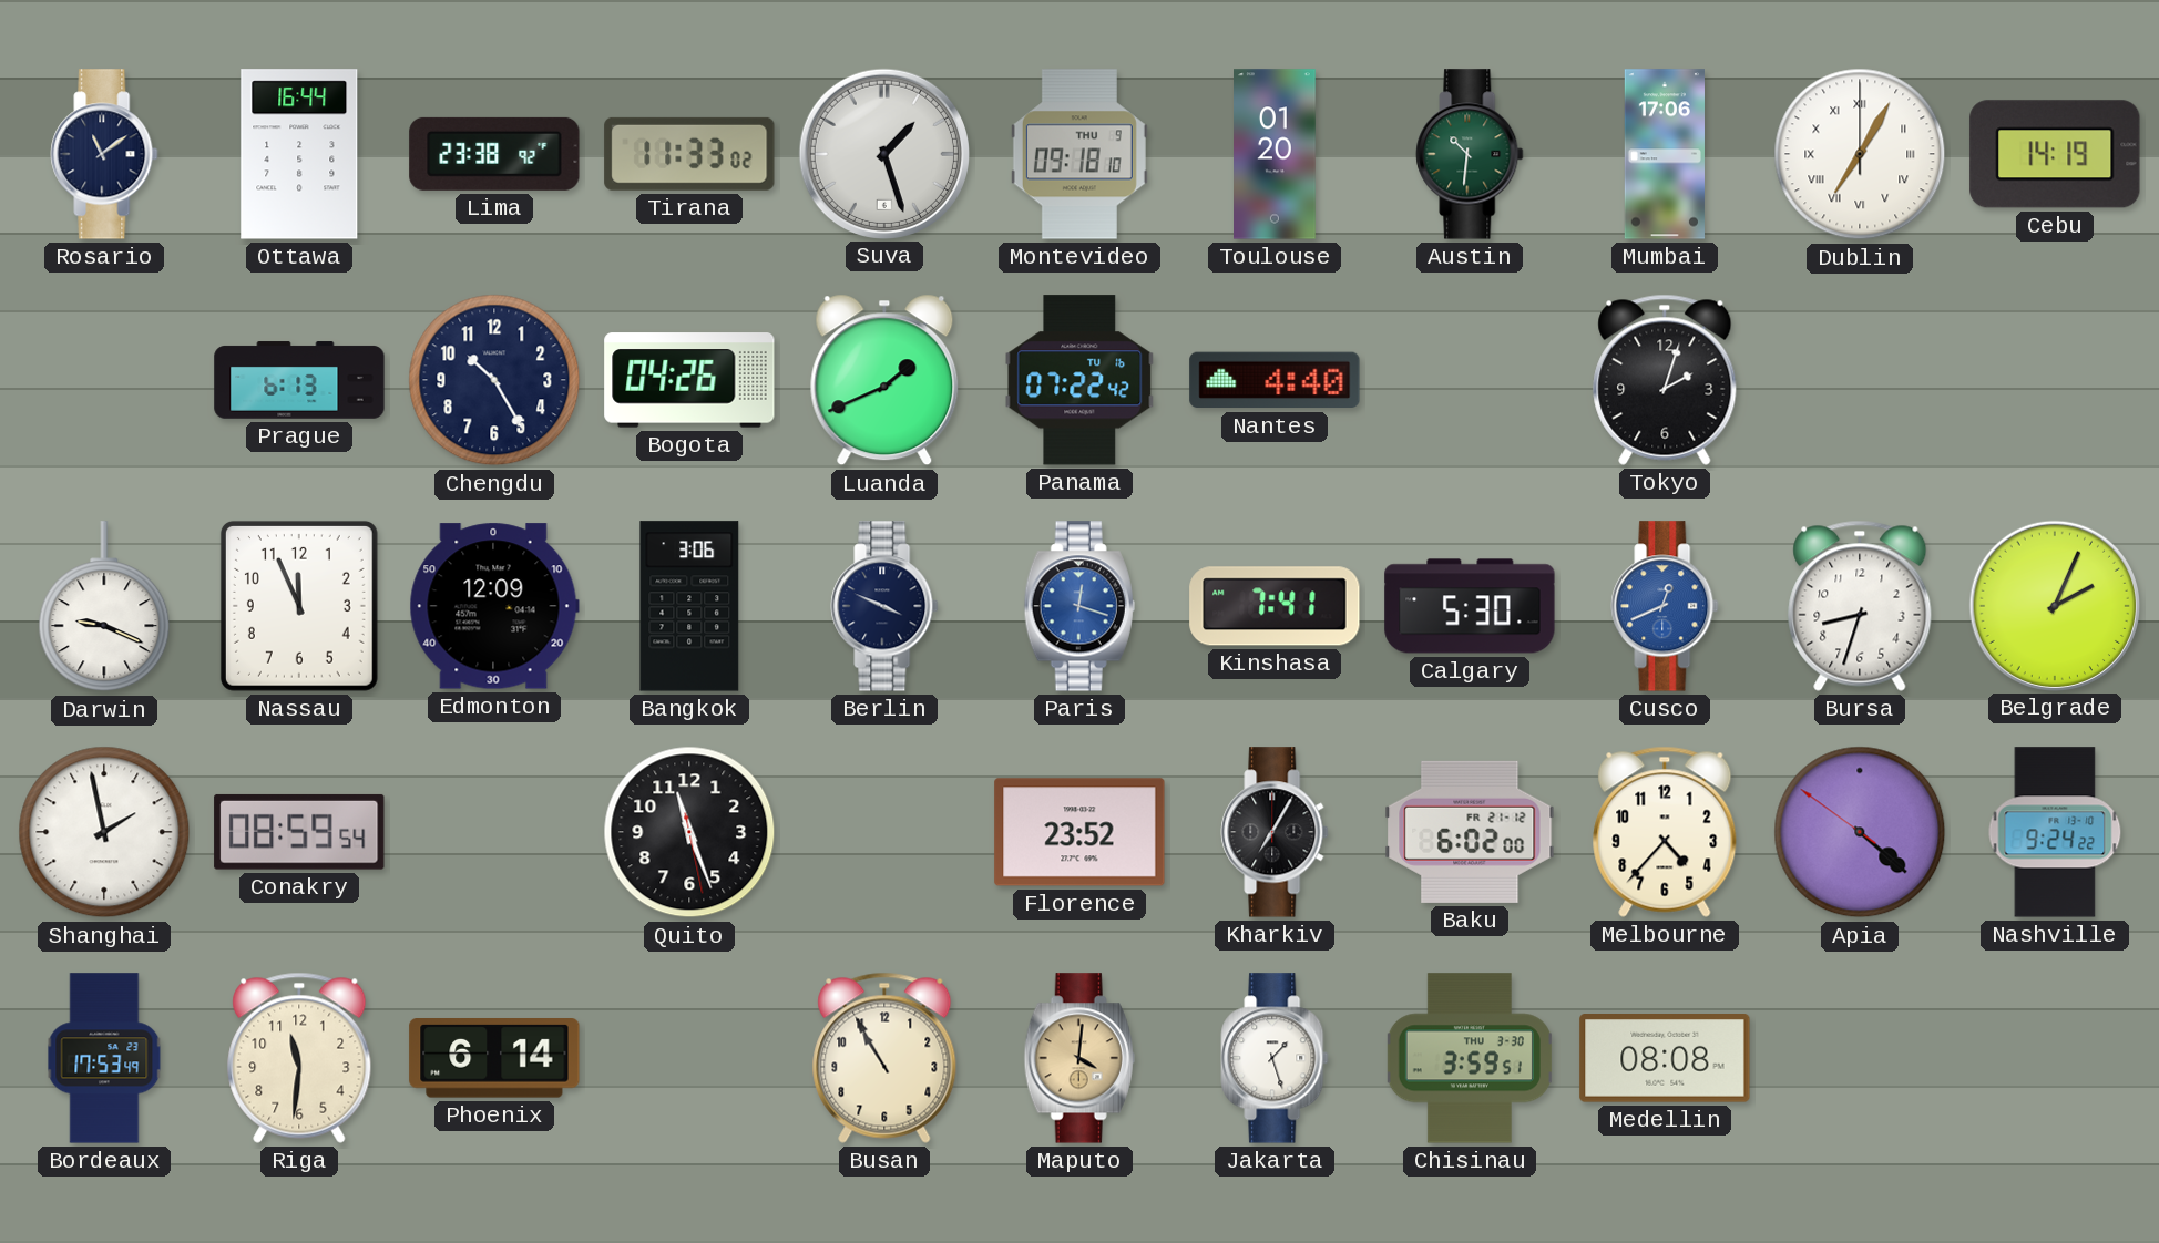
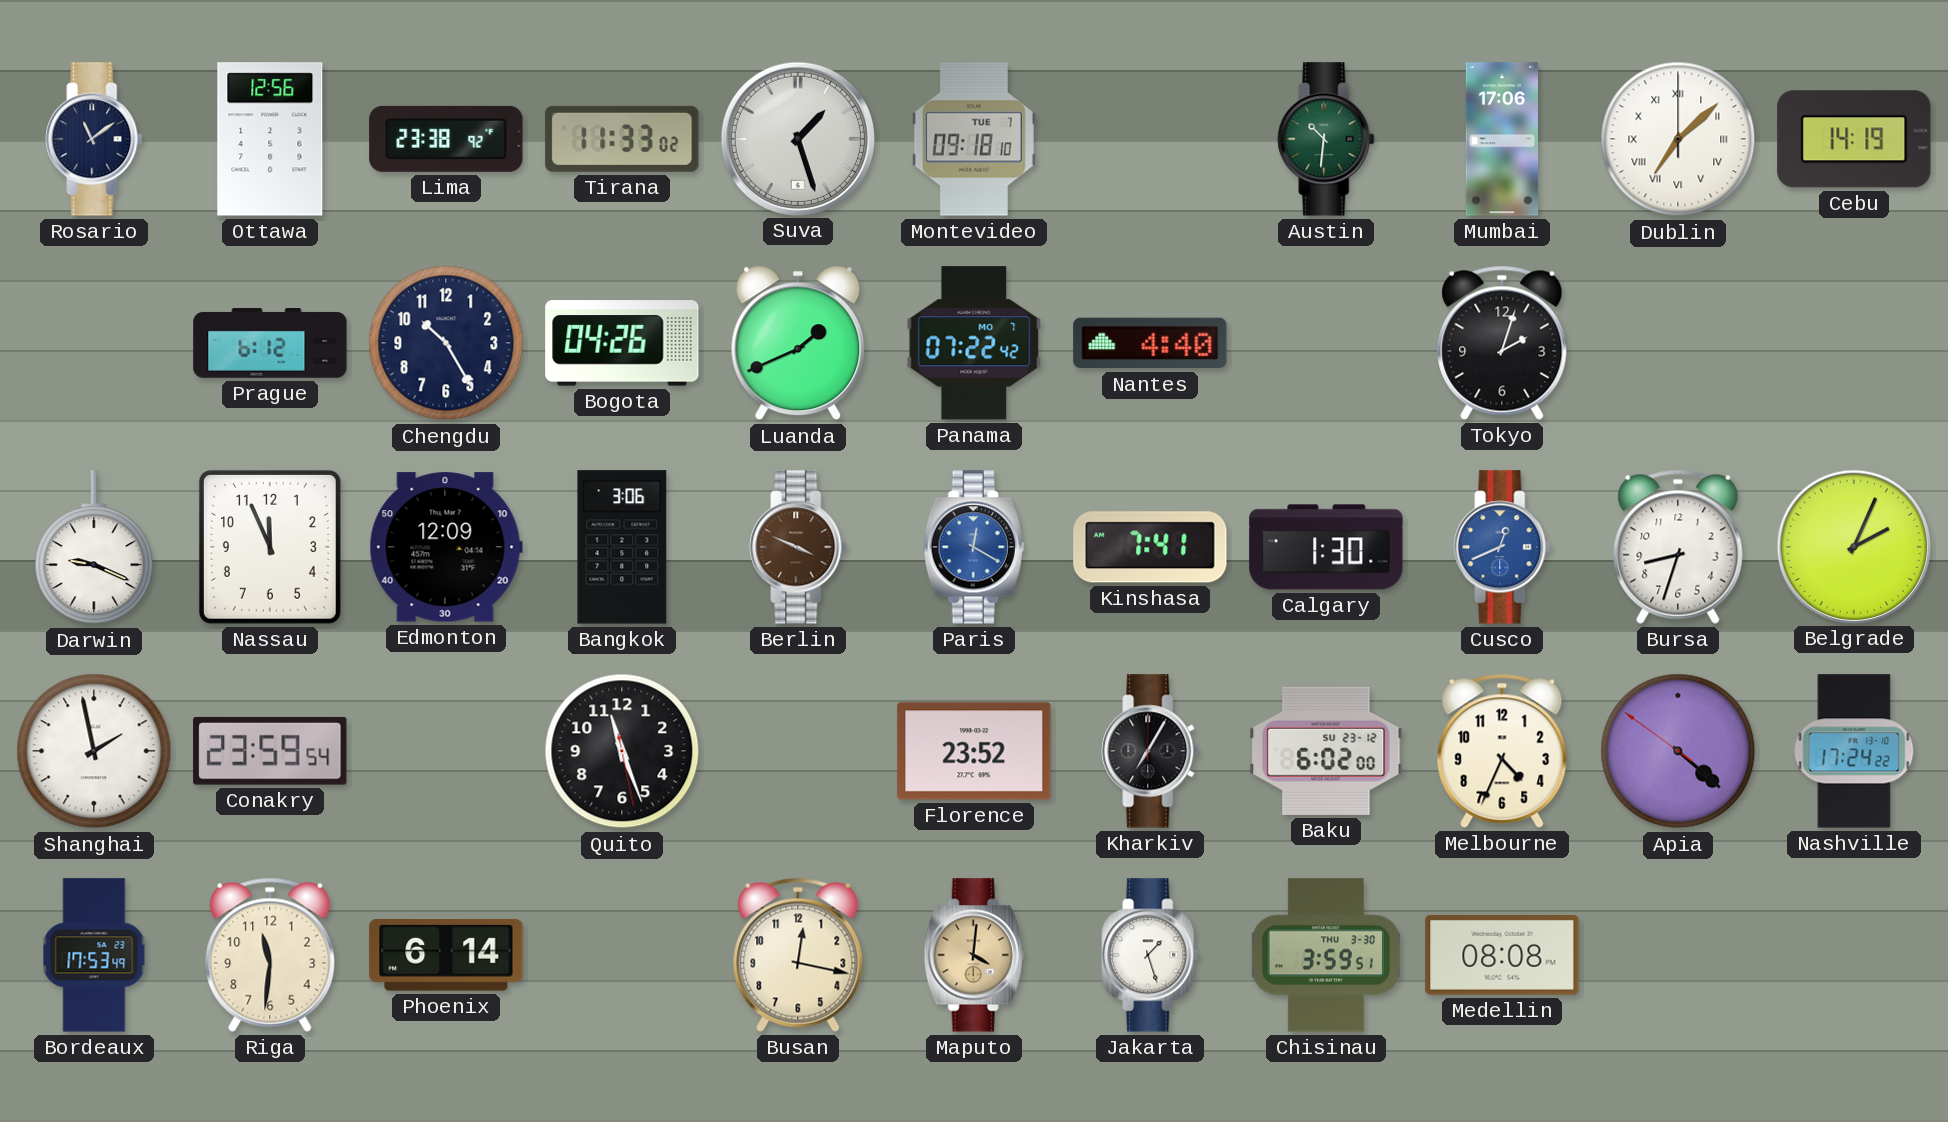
Ottawa: 16:44 -> 12:56 (270, 139)
Montevideo date: THU 9 -> TUE 7 (974, 139)
Toulouse: 01:20 -> none (1276, 154)
Dublin: 7:05 -> 7:08 (1678, 139)
Prague: 6:13 -> 6:12 (270, 343)
Panama date: TU 16 -> MO 7 (974, 343)
Berlin dial: navy -> brown (798, 547)
Paris: 12:18 -> 12:20 (974, 547)
Calgary: 5:30 -> 1:30 (1326, 547)
Conakry: 08:59 -> 23:59 (270, 751)
Baku date: FR 21-12 -> SU 23-12 (1326, 751)
Melbourne: 4:37 -> 4:34 (1502, 751)
Nashville: 9:24 -> 17:24 (1854, 751)
Busan: 10:55 -> 12:17 (798, 955)
